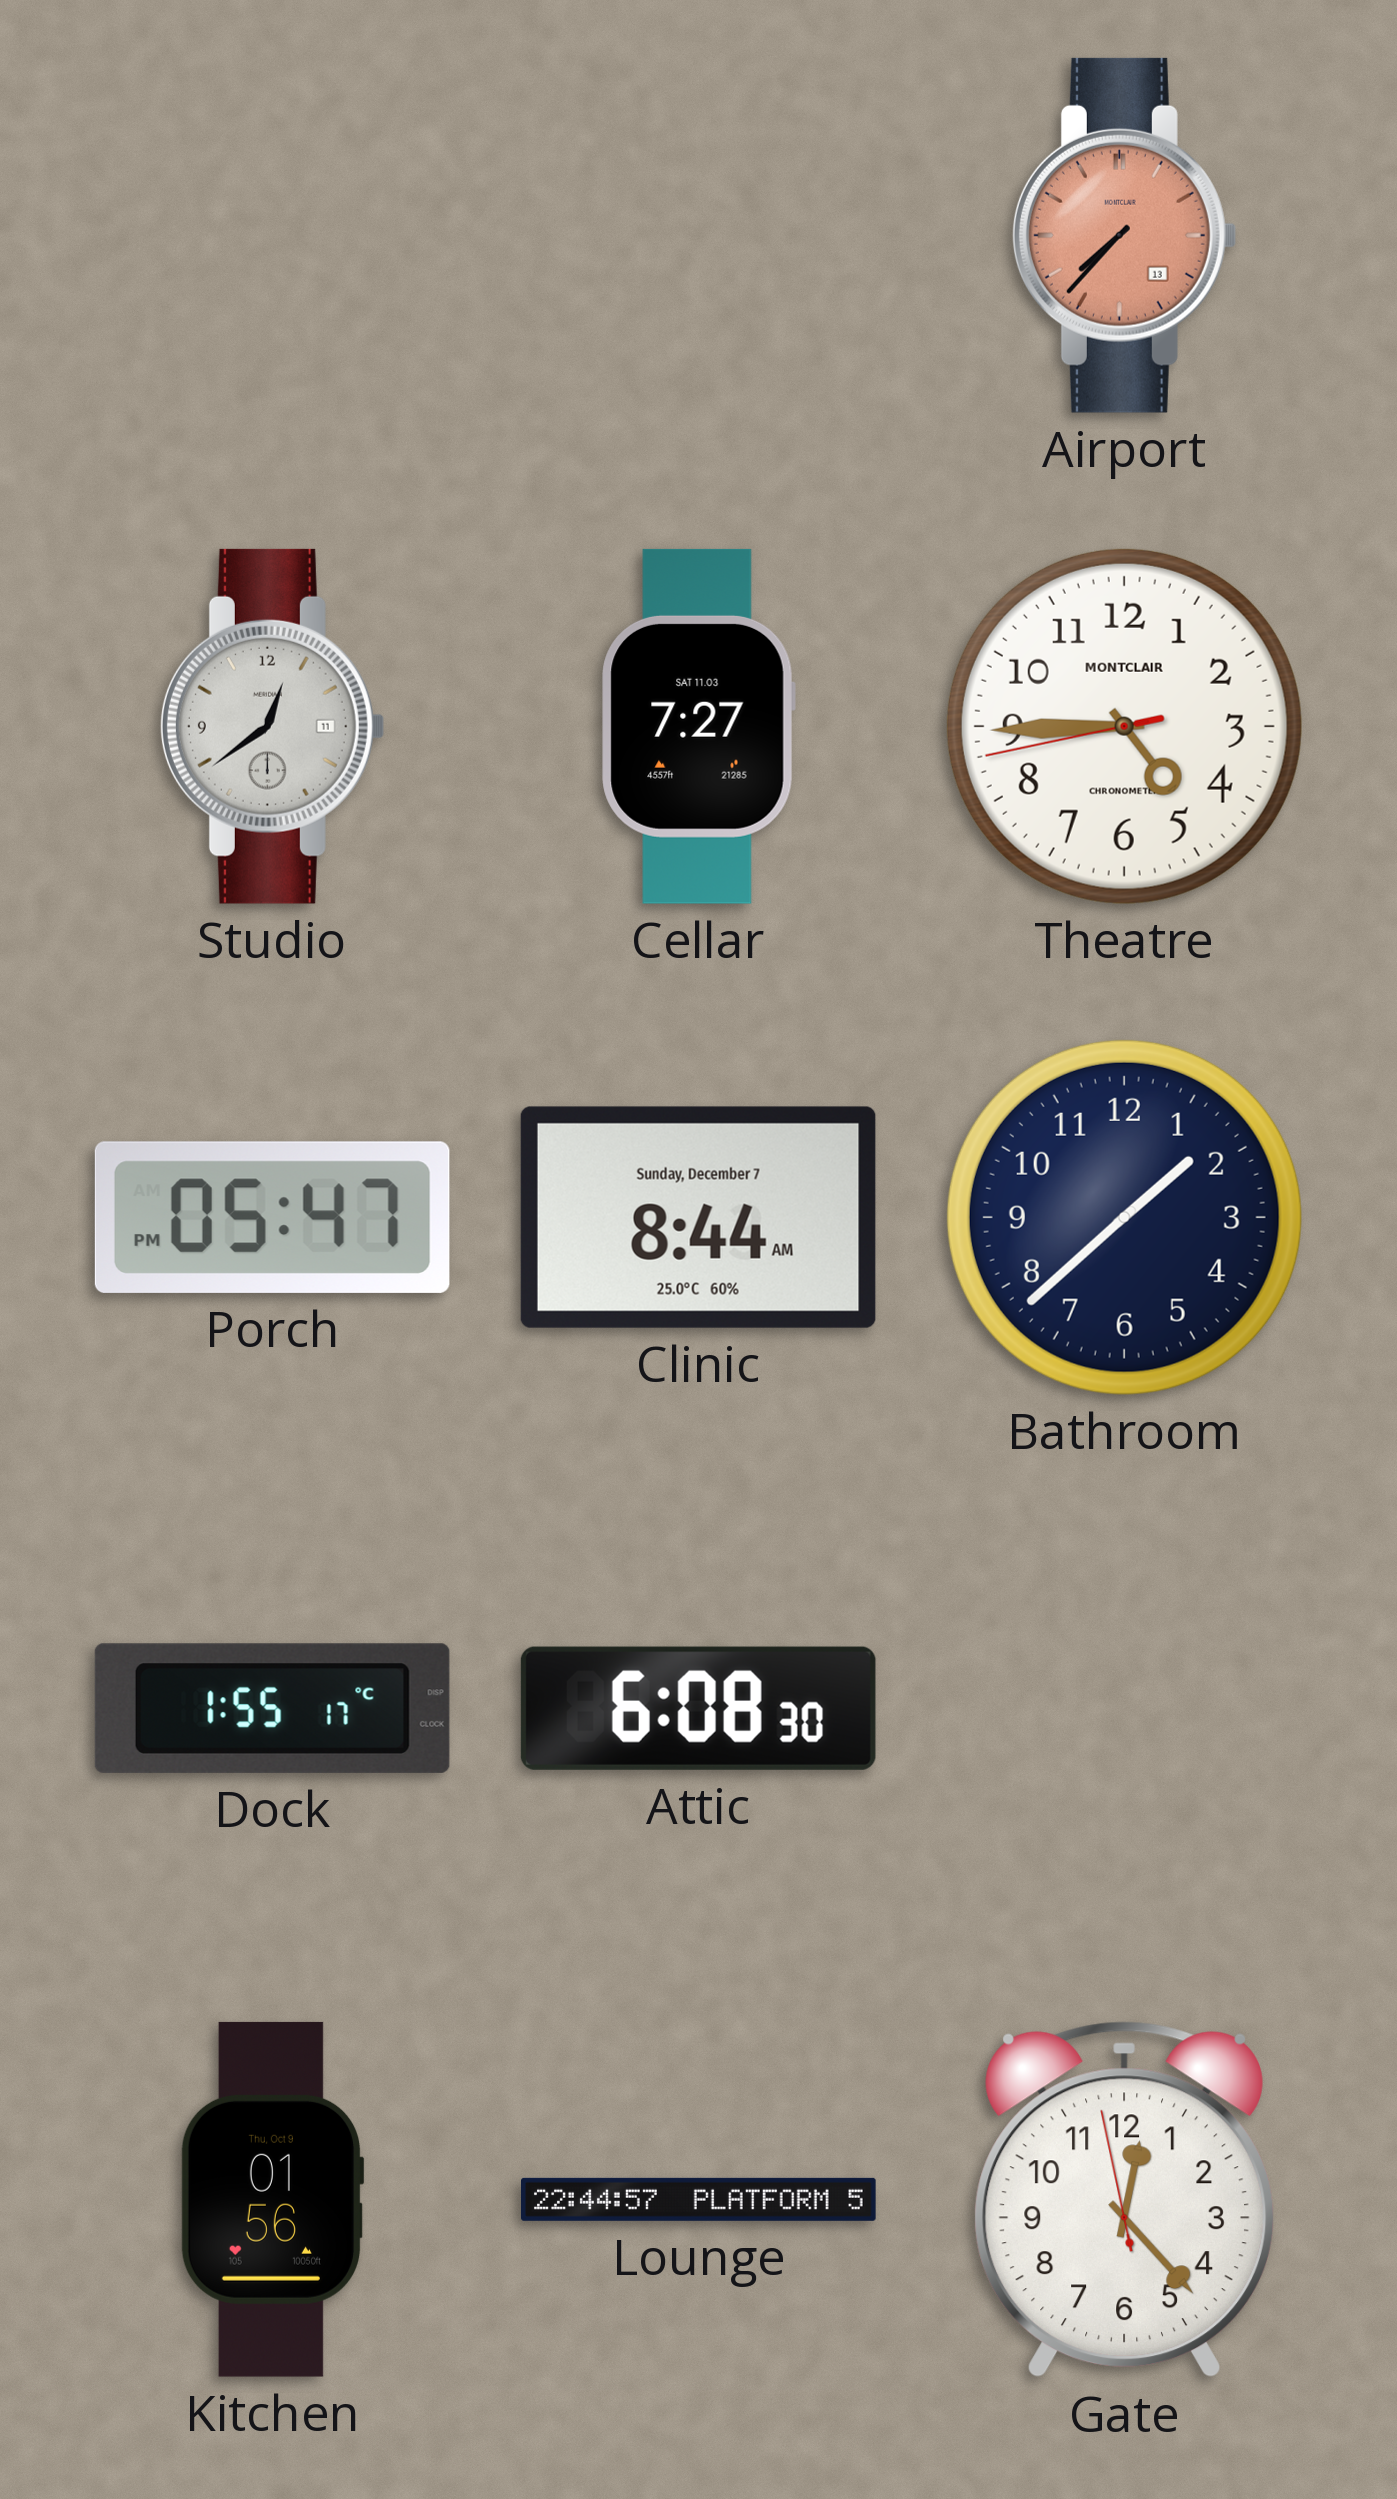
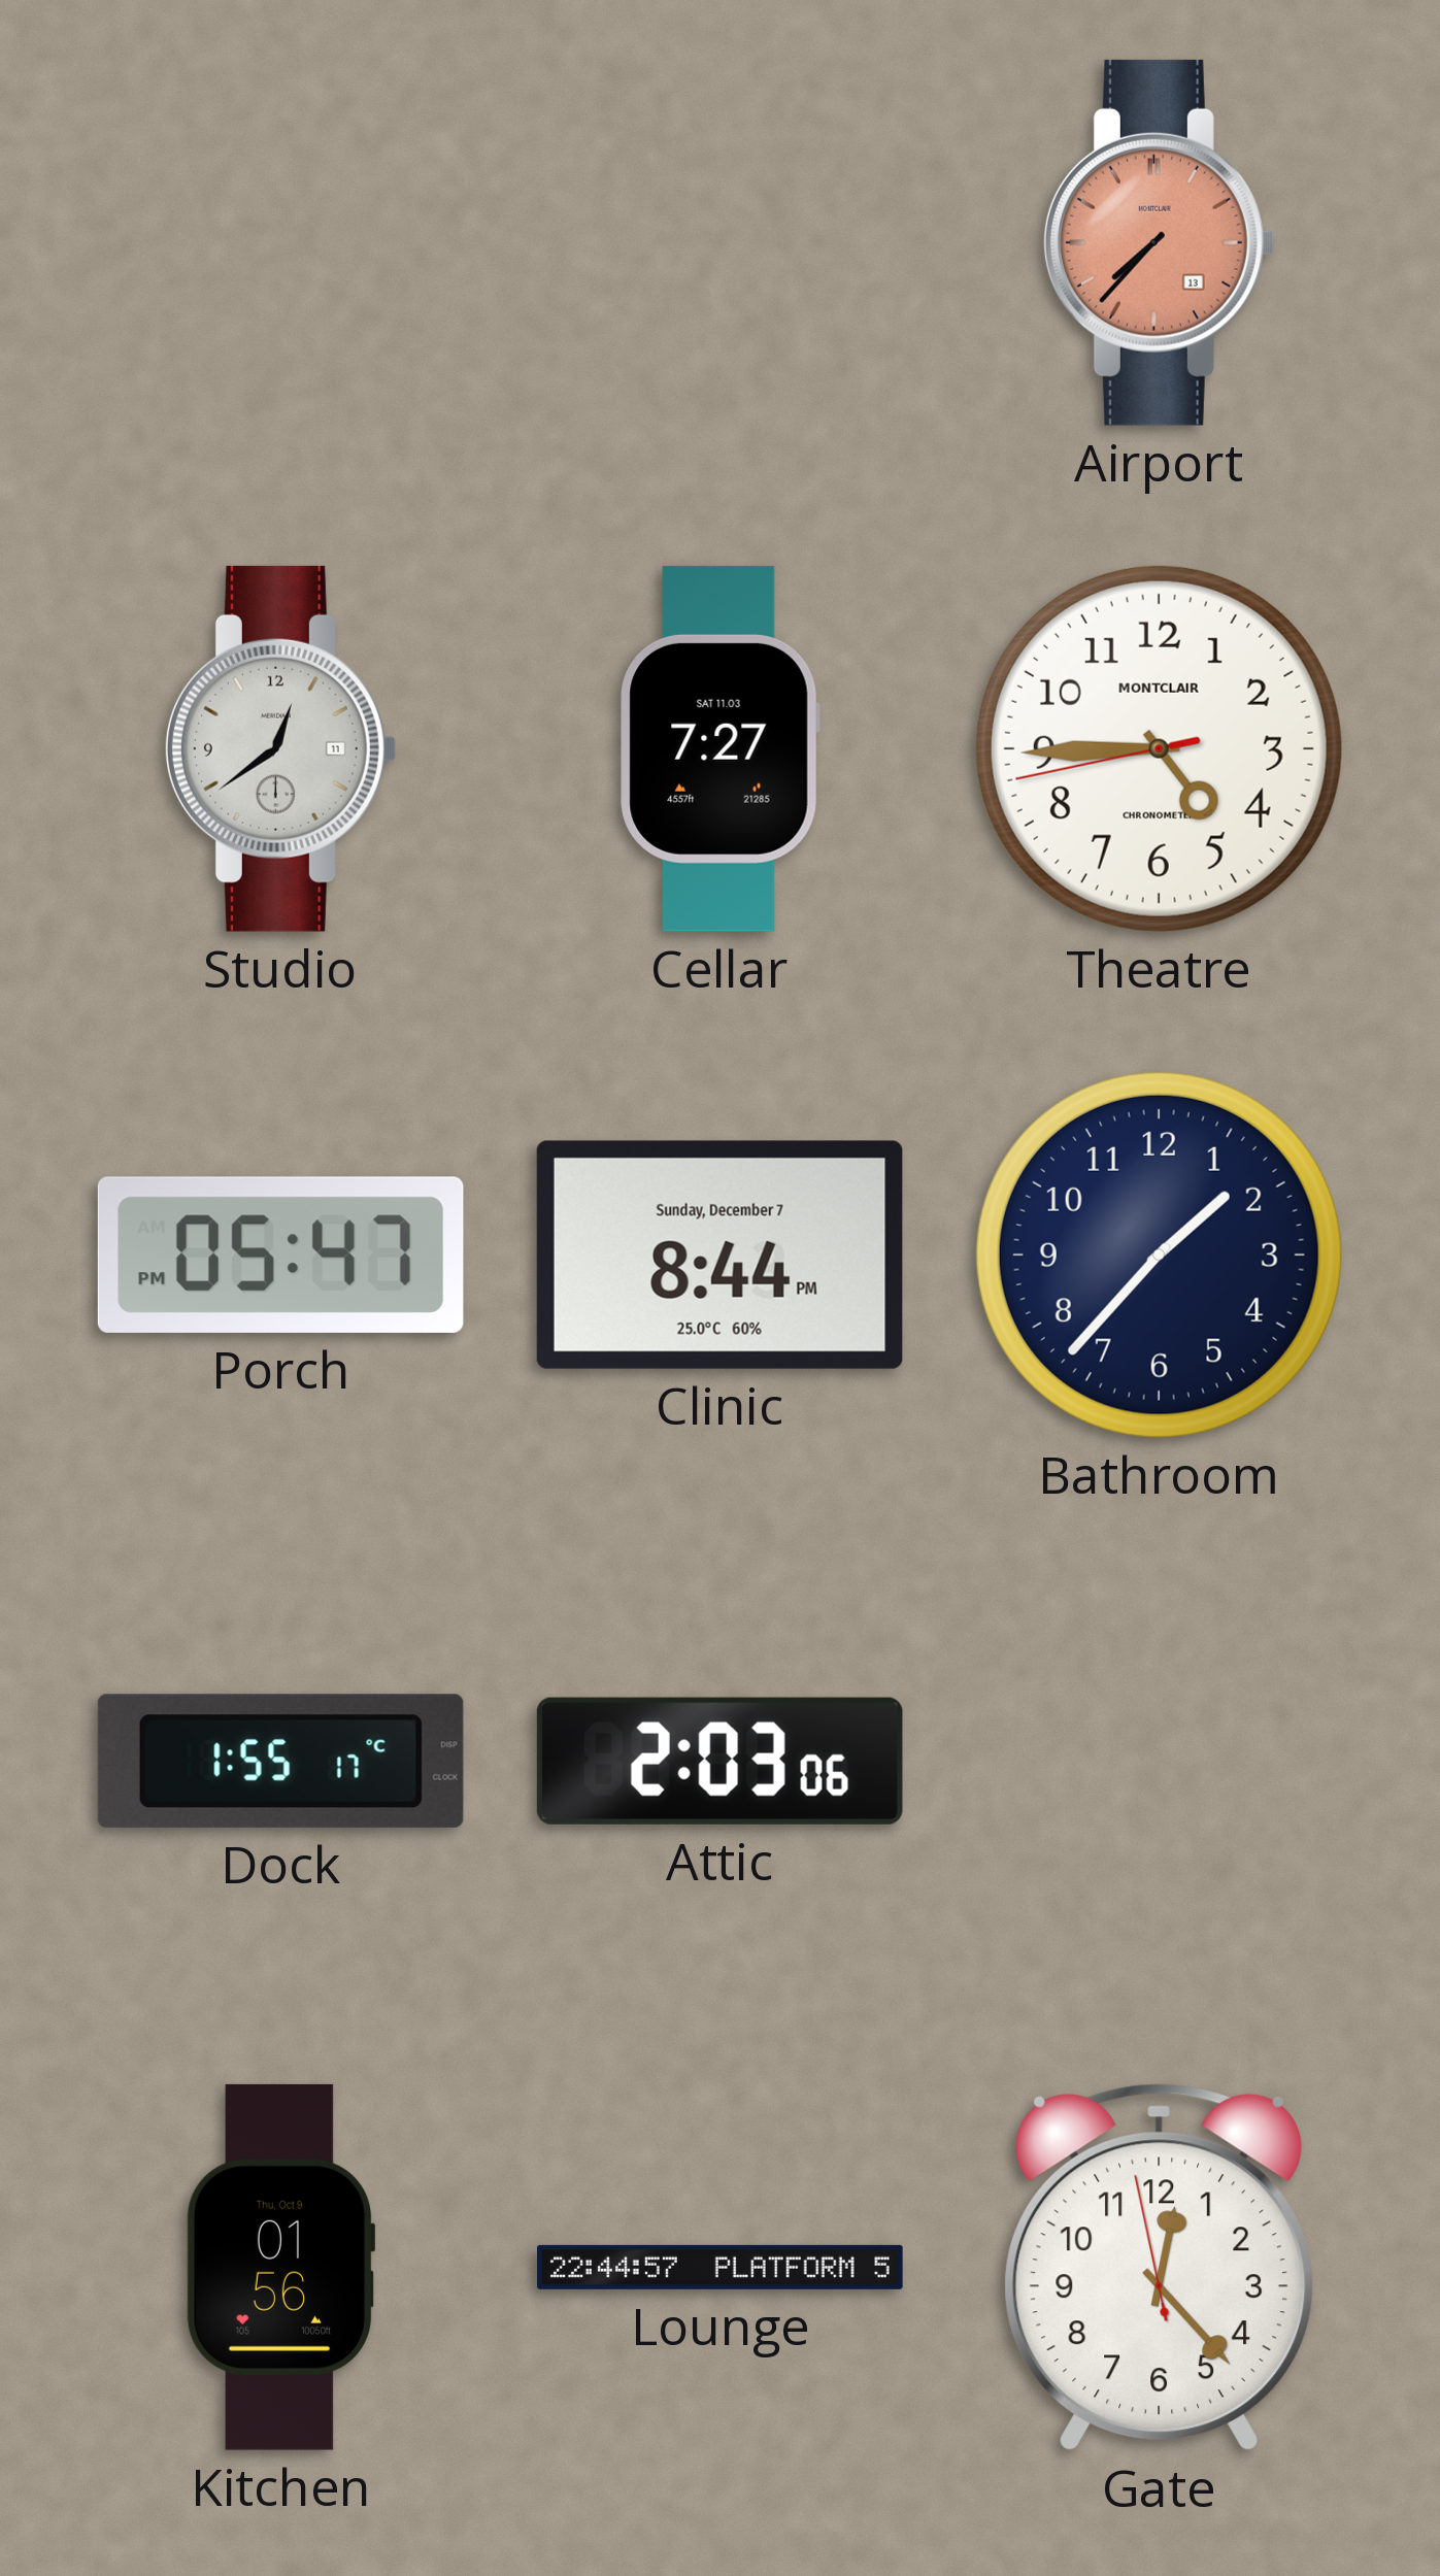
Clinic: 8:44 AM -> 8:44 PM (719, 1254)
Bathroom: 1:38 -> 1:37 (1159, 1254)
Attic: 6:08 -> 2:03 (719, 1761)
